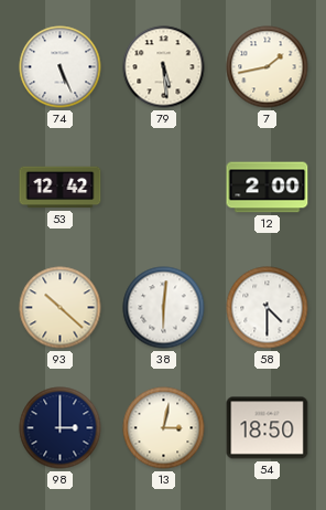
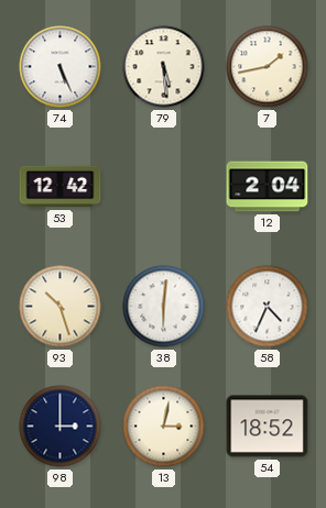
12: 2:00 -> 2:04 (268, 187)
93: 10:22 -> 10:27 (61, 307)
58: 4:30 -> 4:34 (268, 307)
54: 18:50 -> 18:52 (268, 427)
